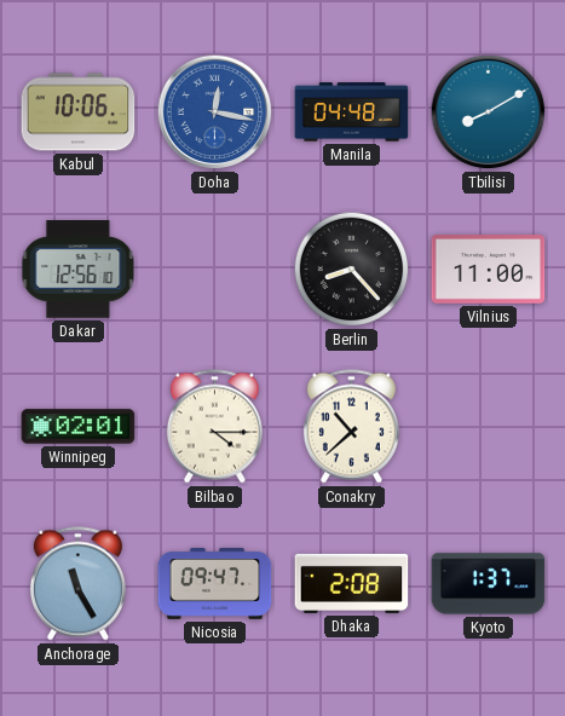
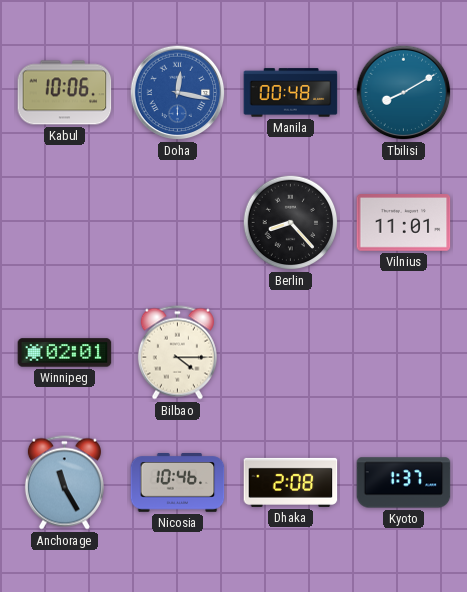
Manila: 04:48 -> 00:48 (291, 93)
Dakar: 12:56 -> none (79, 270)
Vilnius: 11:00 -> 11:01 (404, 223)
Conakry: 10:38 -> none (351, 427)
Nicosia: 09:47 -> 10:46 (178, 483)
